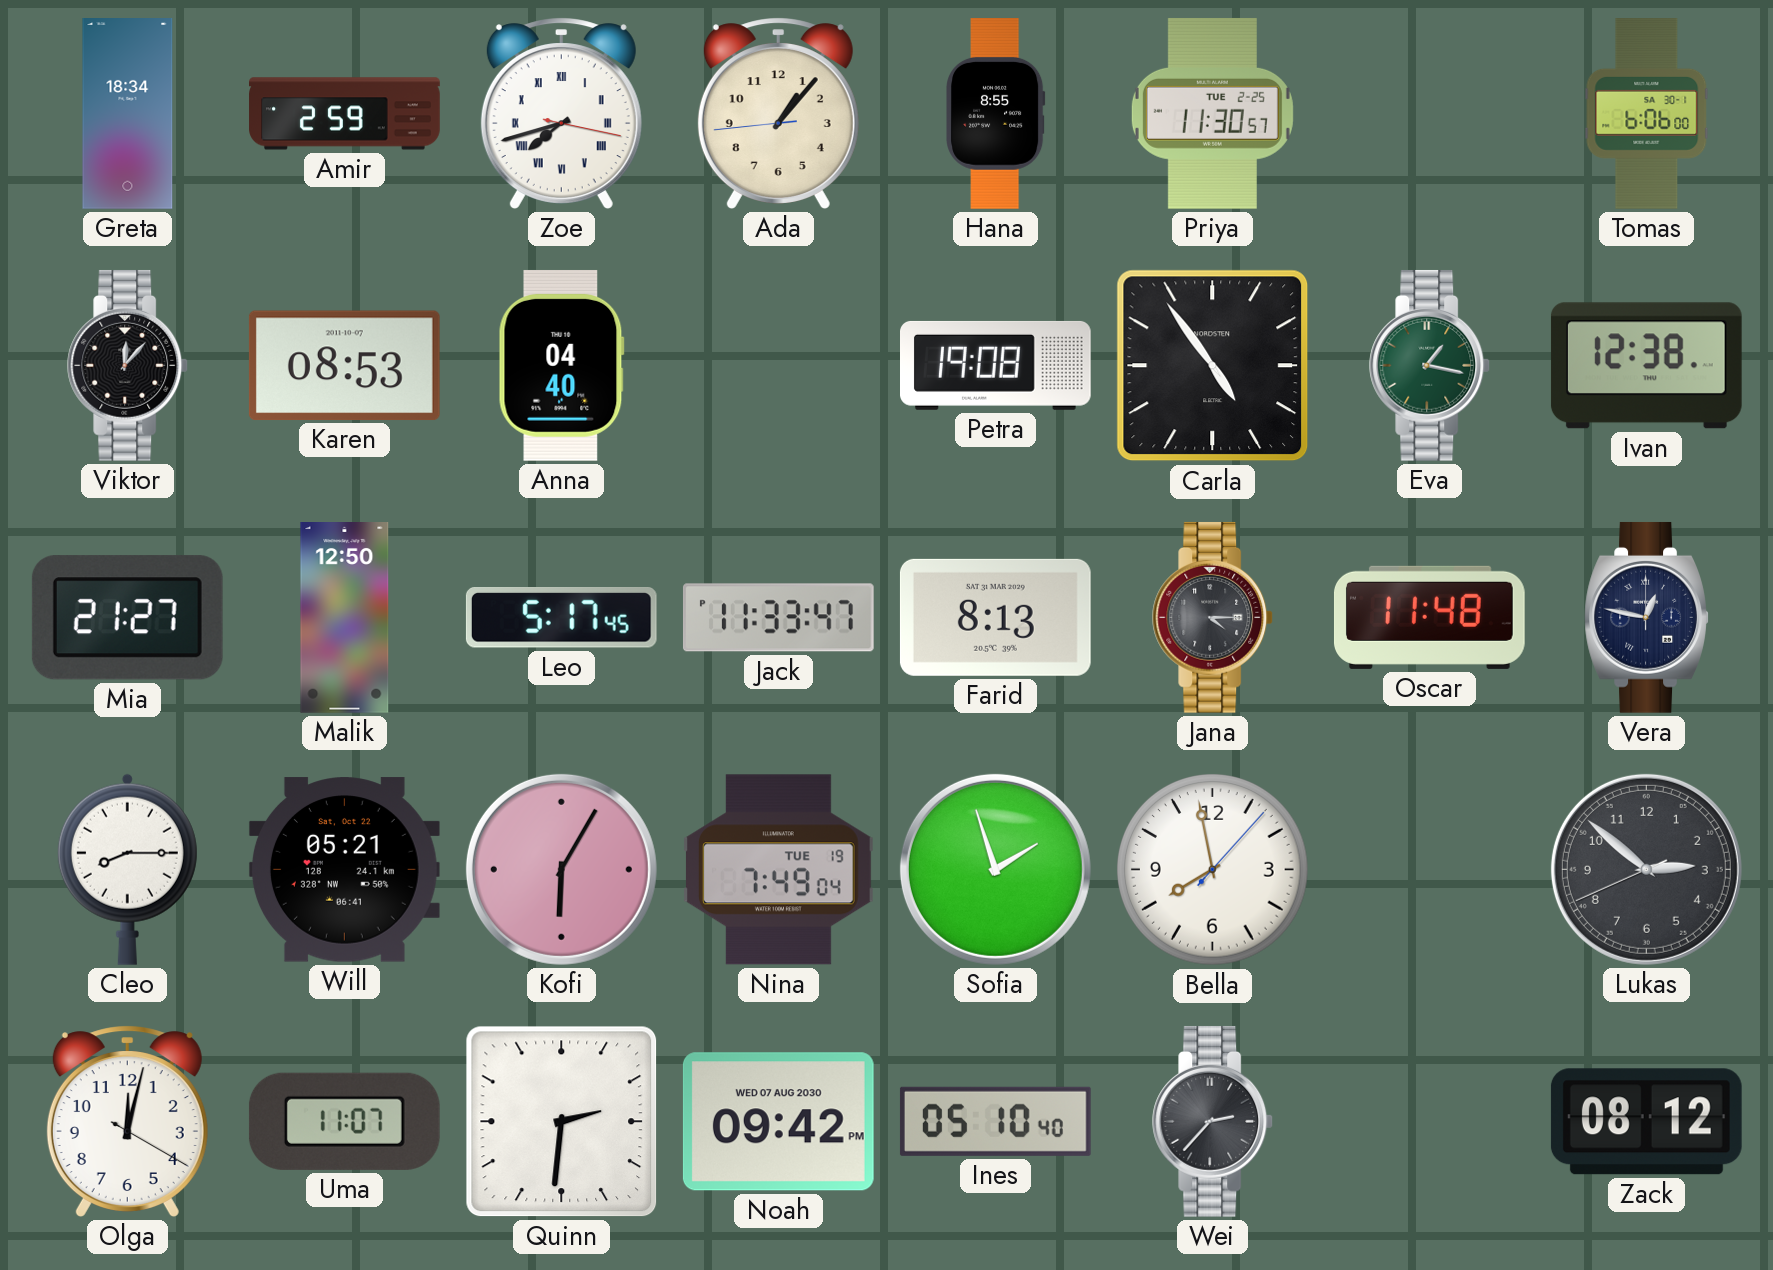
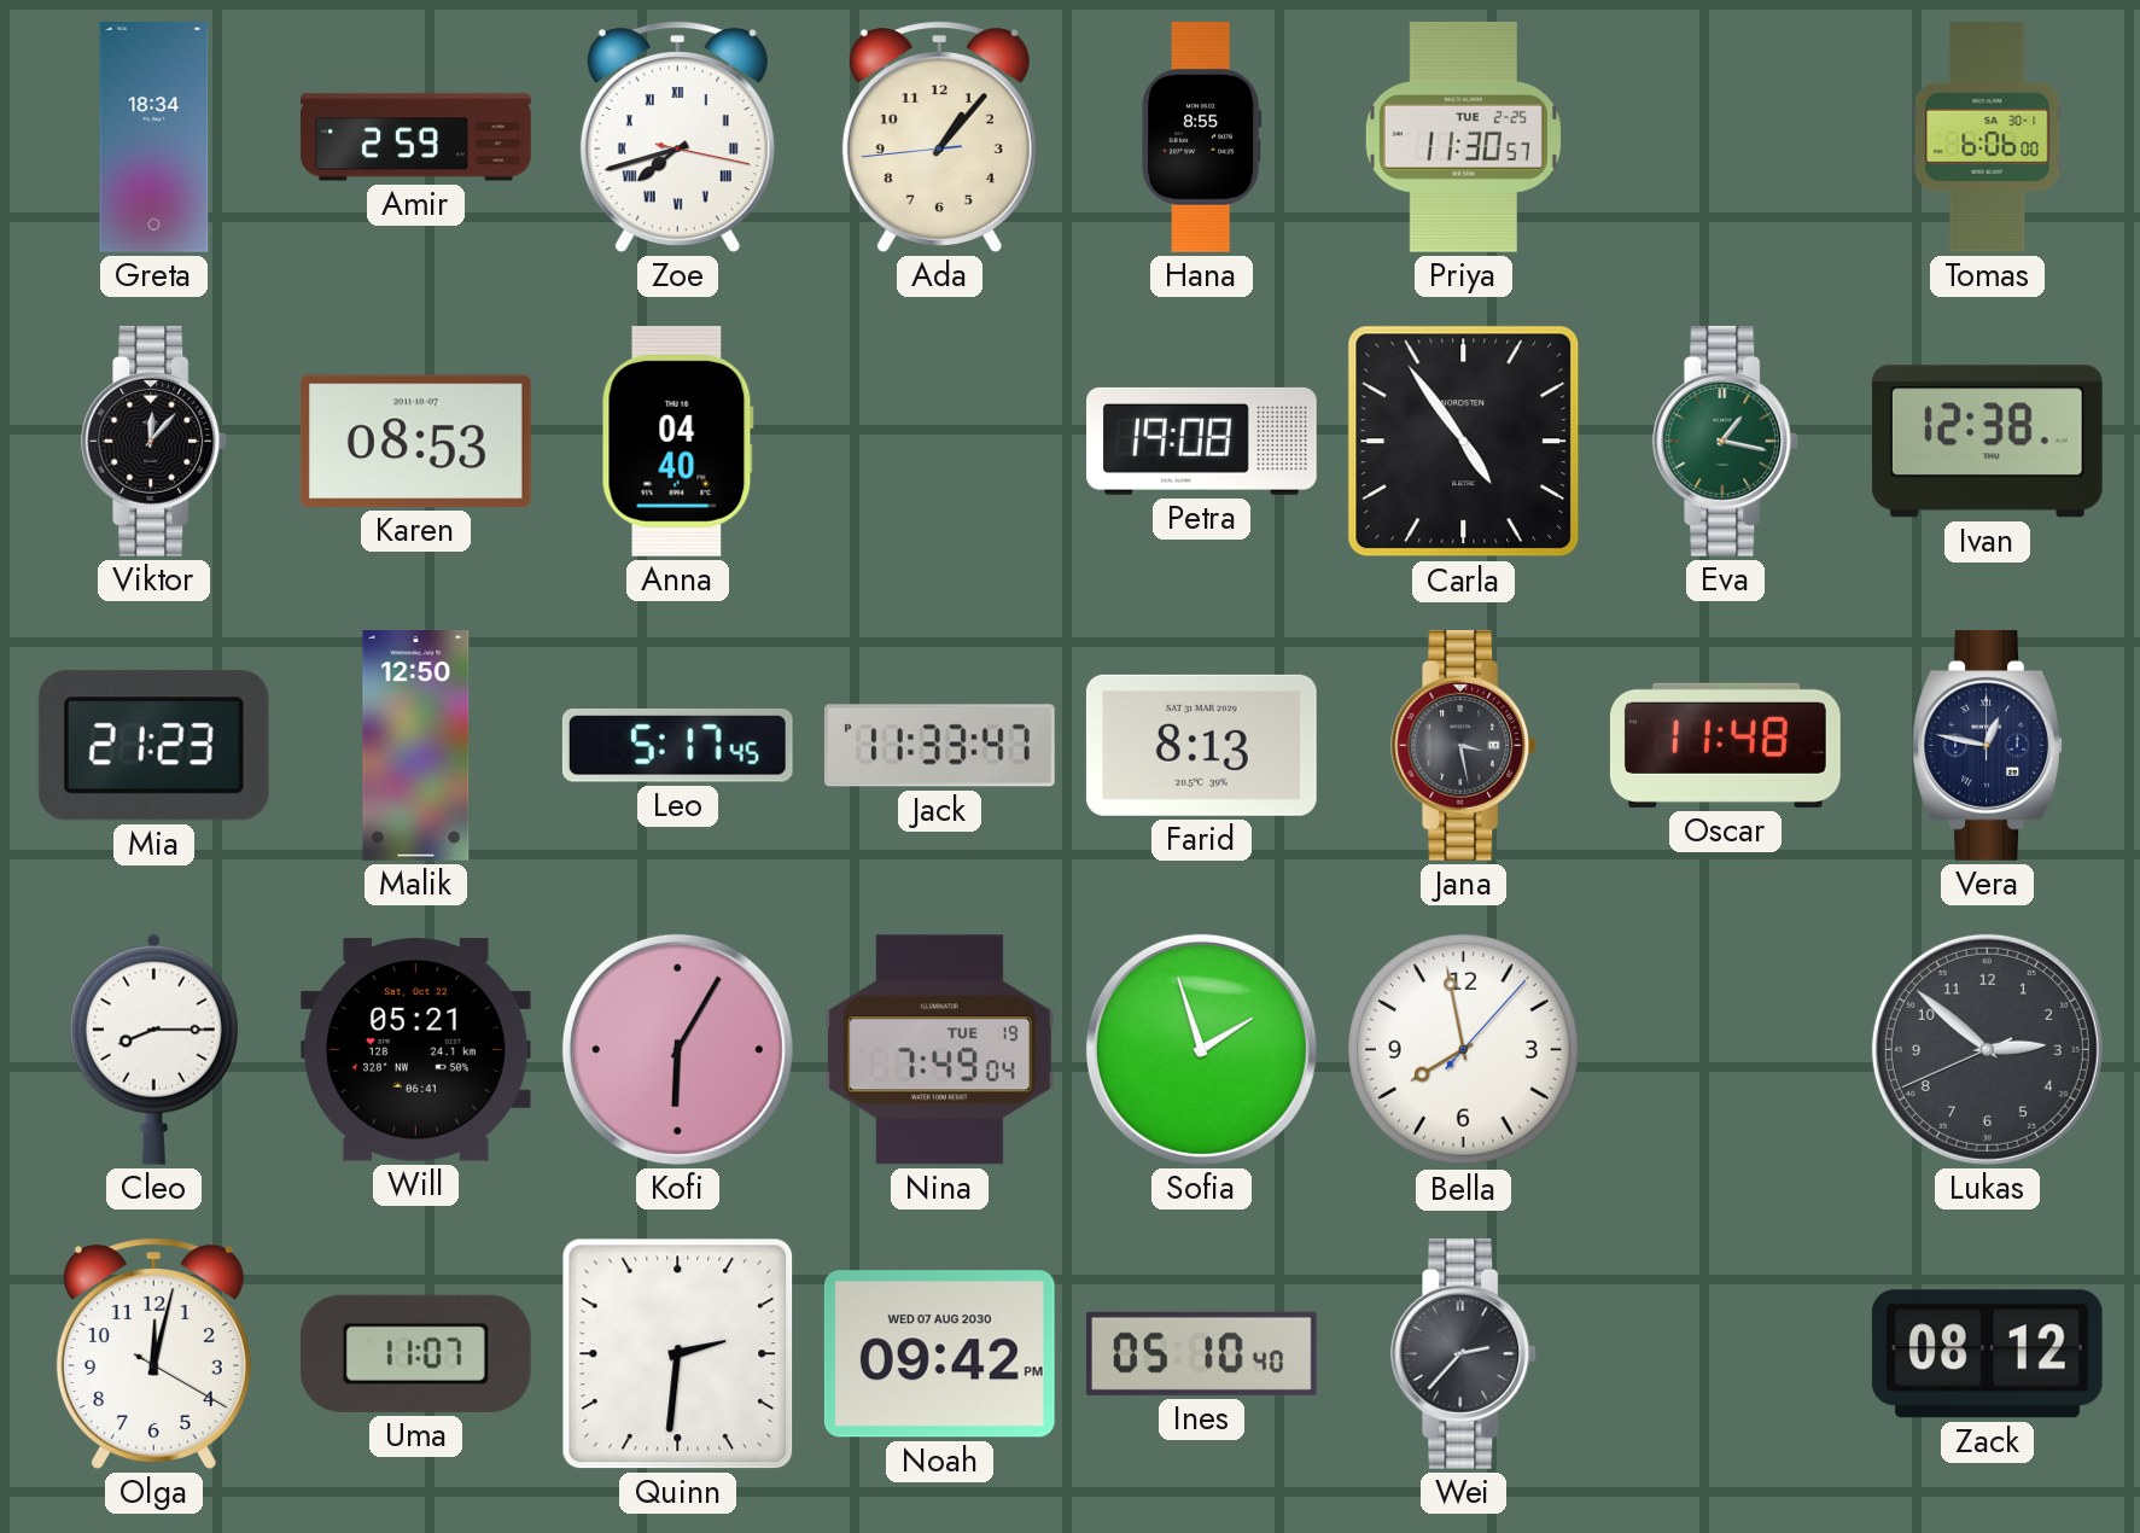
Mia: 21:27 -> 21:23 (153, 746)
Jana: 4:15 -> 3:28 (1464, 745)
